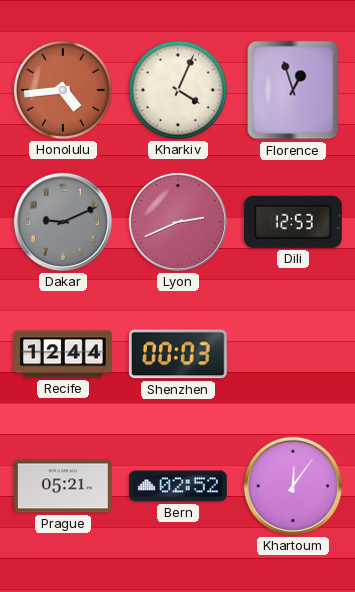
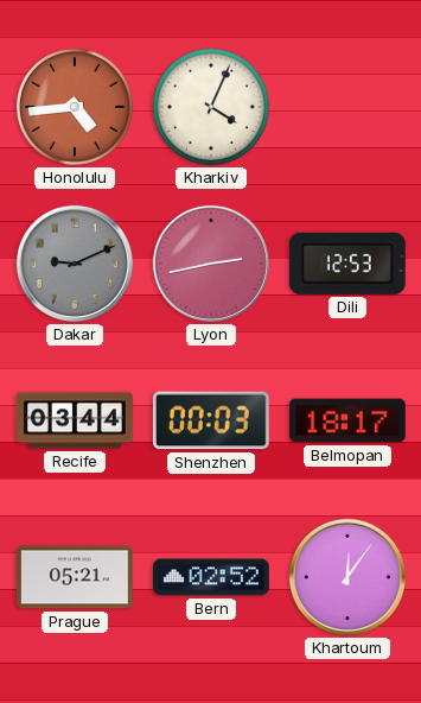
Florence: 12:57 -> none (293, 90)
Lyon: 2:41 -> 2:43 (211, 264)
Recife: 12:44 -> 03:44 (76, 420)
Belmopan: none -> 18:17 (349, 420)
